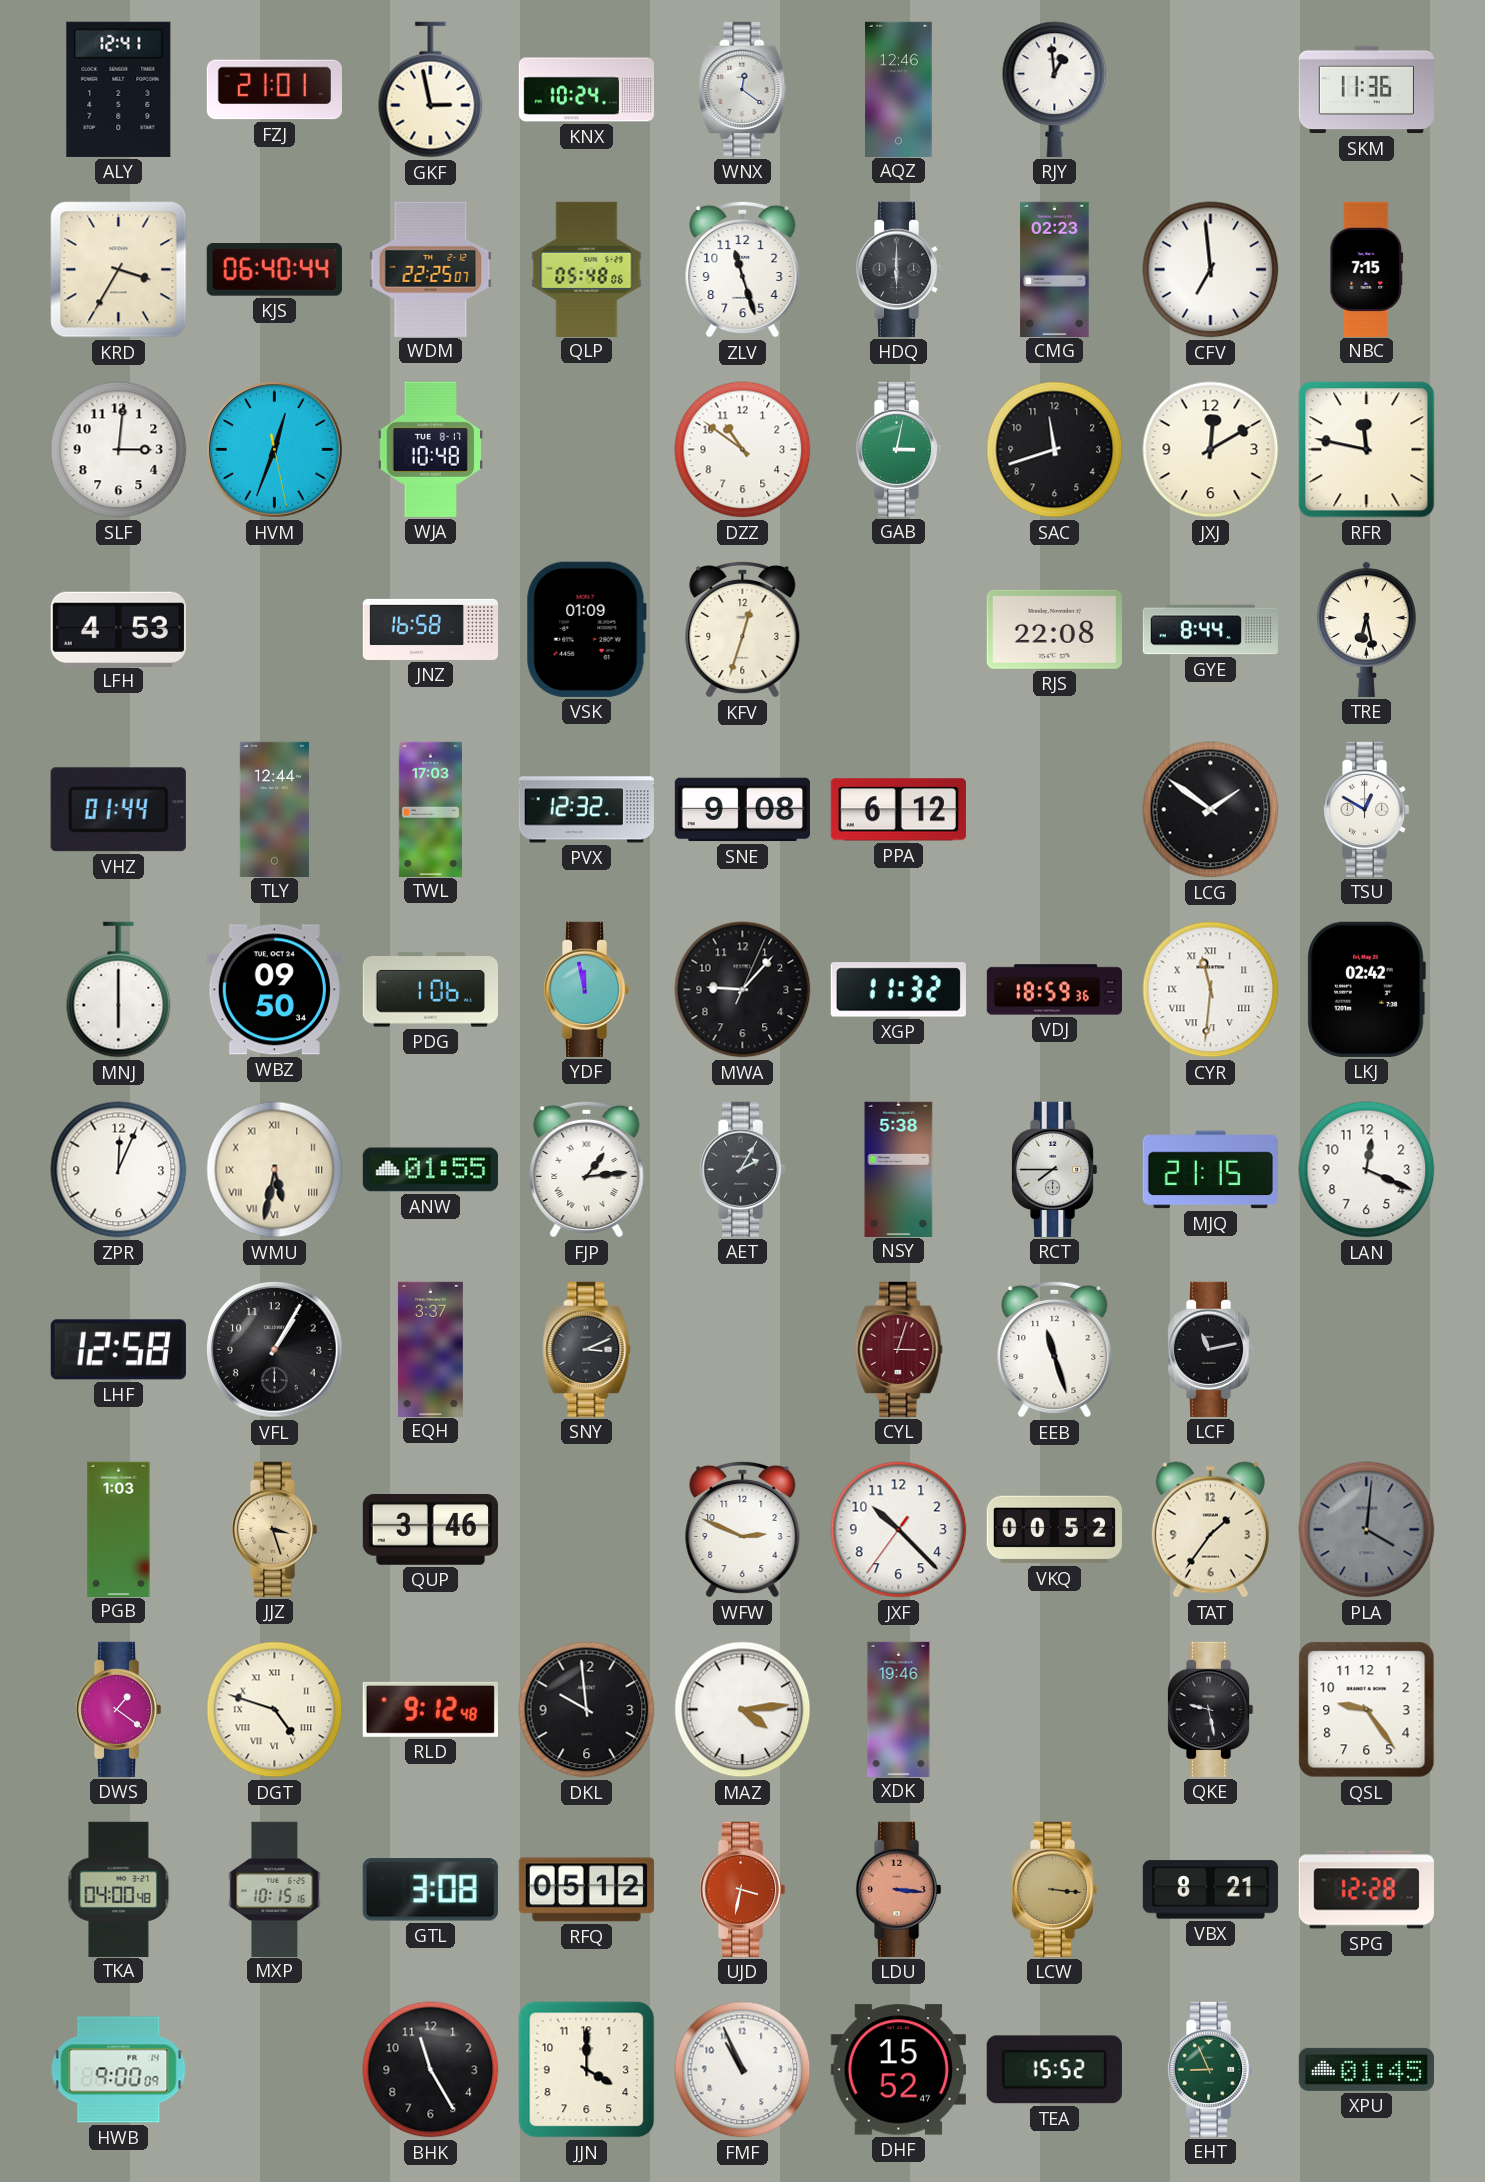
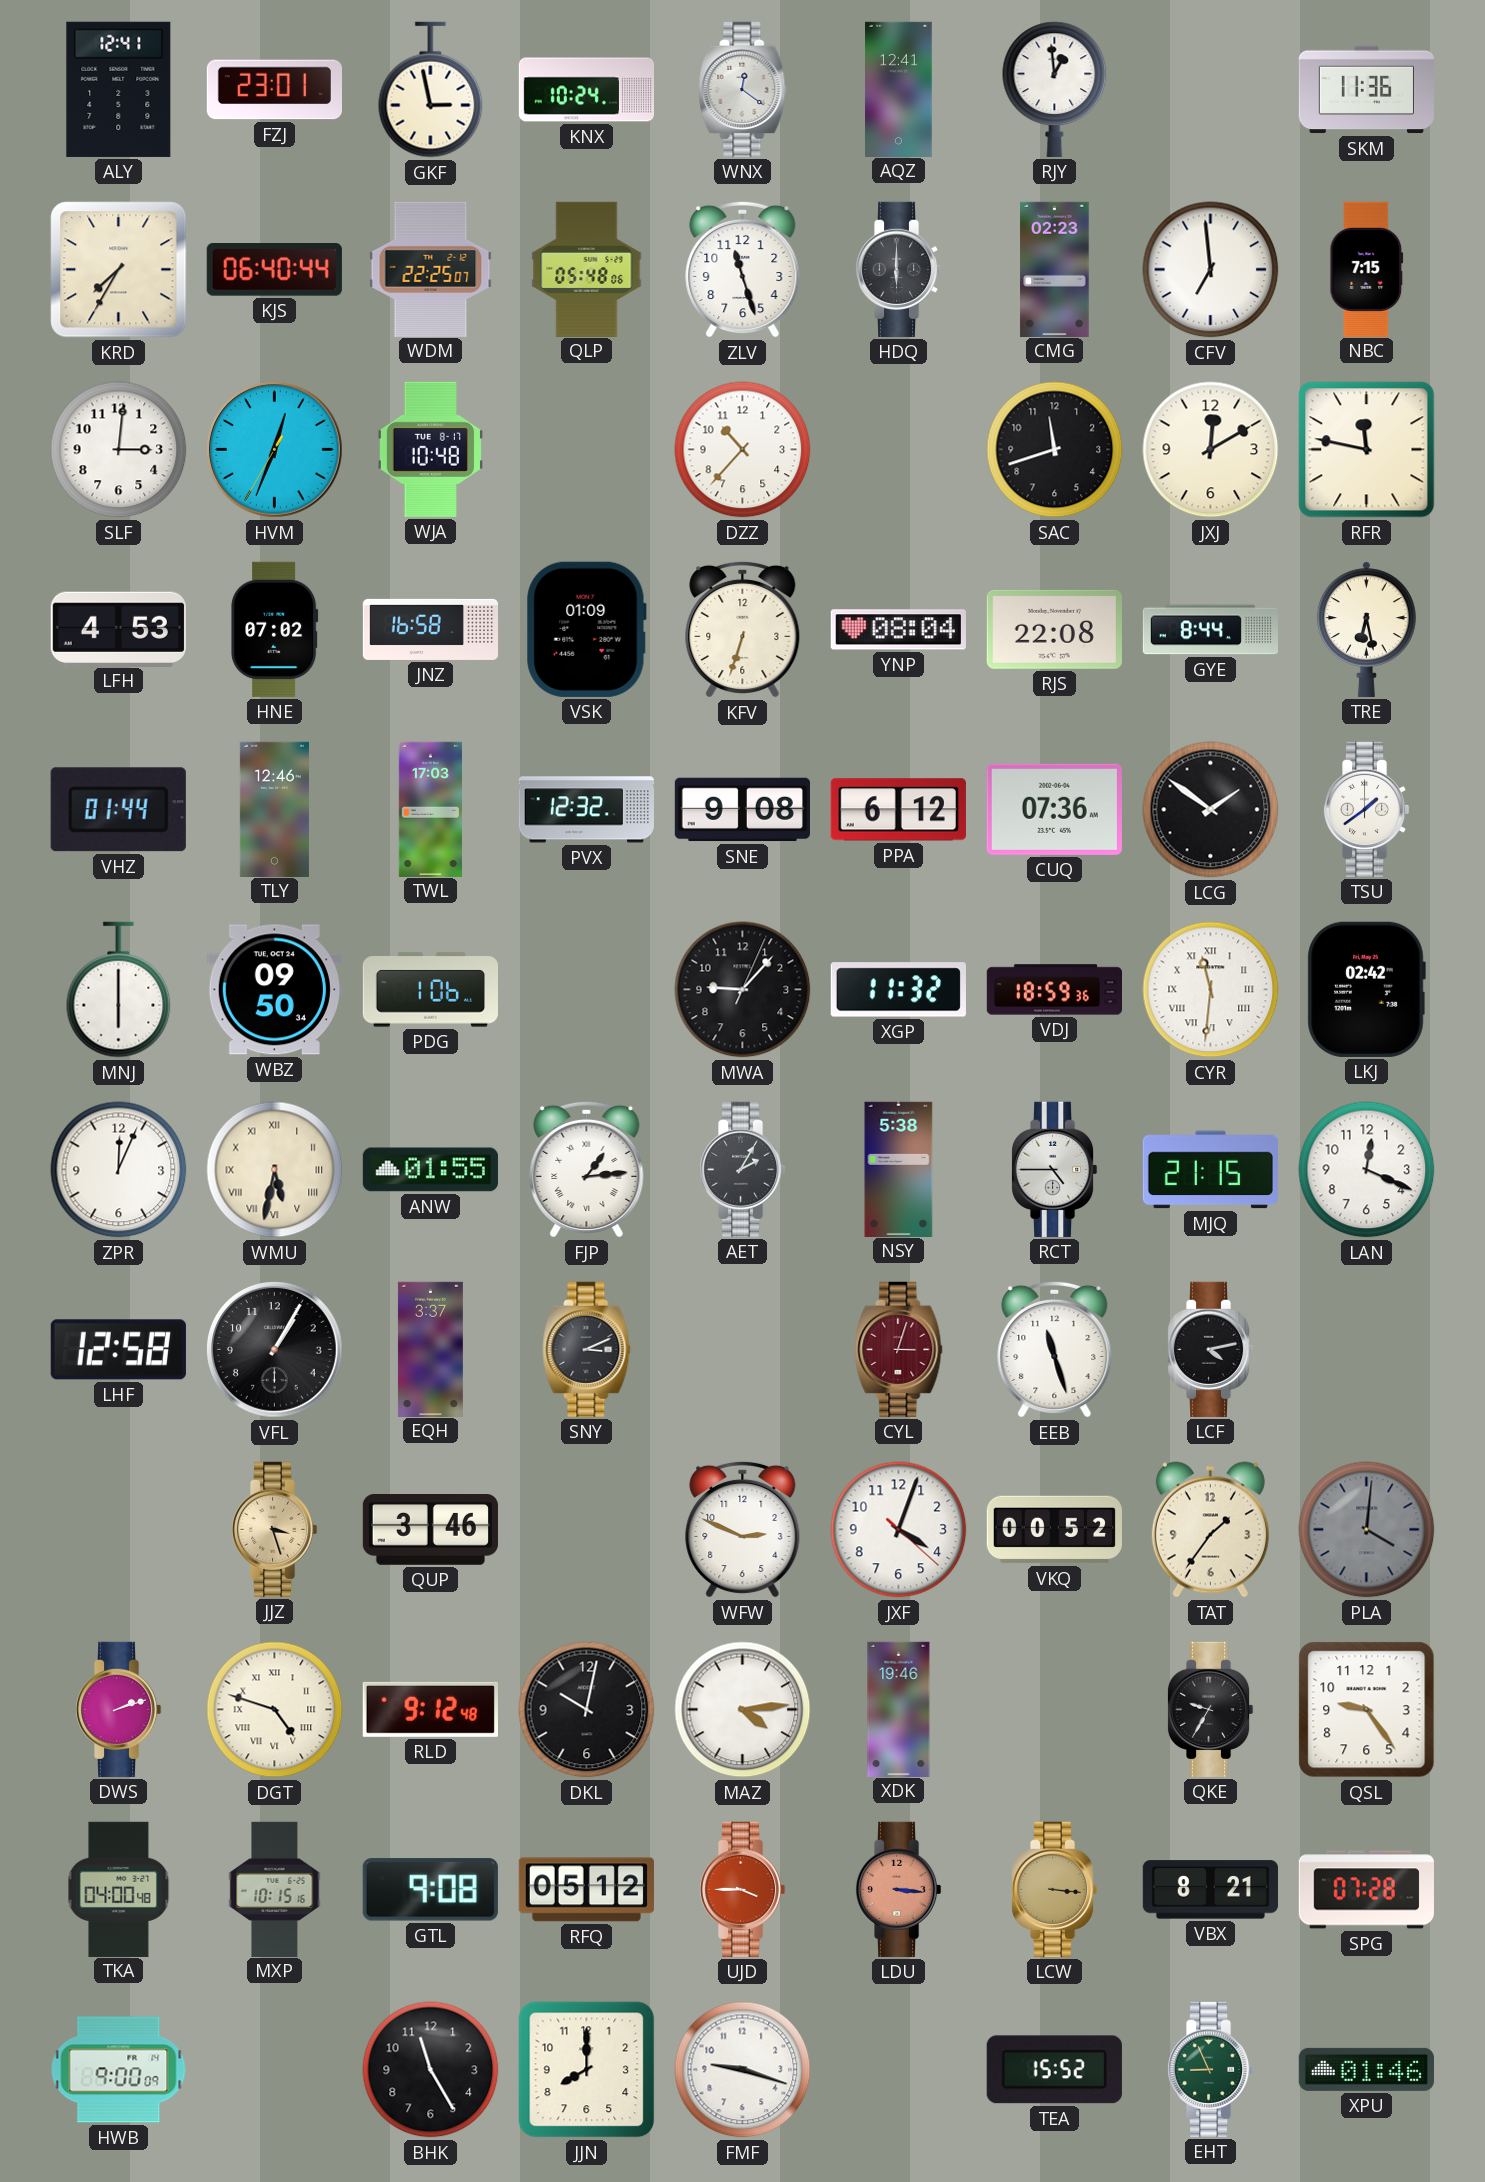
FZJ: 21:01 -> 23:01 (274, 90)
AQZ: 12:46 -> 12:41 (899, 89)
KRD: 3:35 -> 7:35 (119, 270)
HVM: 12:33:28 -> 12:33:35 (275, 450)
DZZ: 10:51 -> 10:37 (743, 450)
GAB: 3:02 -> none (898, 449)
HNE: none -> 07:02 (275, 629)
KFV: 12:33 -> 6:33 (743, 629)
YNP: none -> 08:04 (898, 630)
TLY: 12:44 -> 12:46 (274, 809)
CUQ: none -> 07:36 (1054, 809)
TSU: 12:50 -> 1:39 (1366, 809)
YDF: 11:58 -> none (586, 989)
RCT: 7:45 -> 4:45 (1054, 1169)
LCF: 11:13 -> 4:13 (1210, 1349)
PGB: 1:03 -> none (119, 1529)
JXF: 10:22 -> 4:03 (899, 1530)
DWS: 1:21 -> 2:12 (118, 1709)
DKL: 9:59 -> 10:02 (587, 1710)
QKE: 9:28 -> 9:35 (1210, 1709)
GTL: 3:08 -> 9:08 (430, 1890)
UJD: 3:32 -> 3:45 (742, 1889)
SPG: 12:28 -> 07:28 (1366, 1890)
JJN: 4:00 -> 8:00 (587, 2070)
FMF: 10:56 -> 9:18 (743, 2070)
DHF: 15:52 -> none (898, 2070)
XPU: 01:45 -> 01:46 (1366, 2069)
